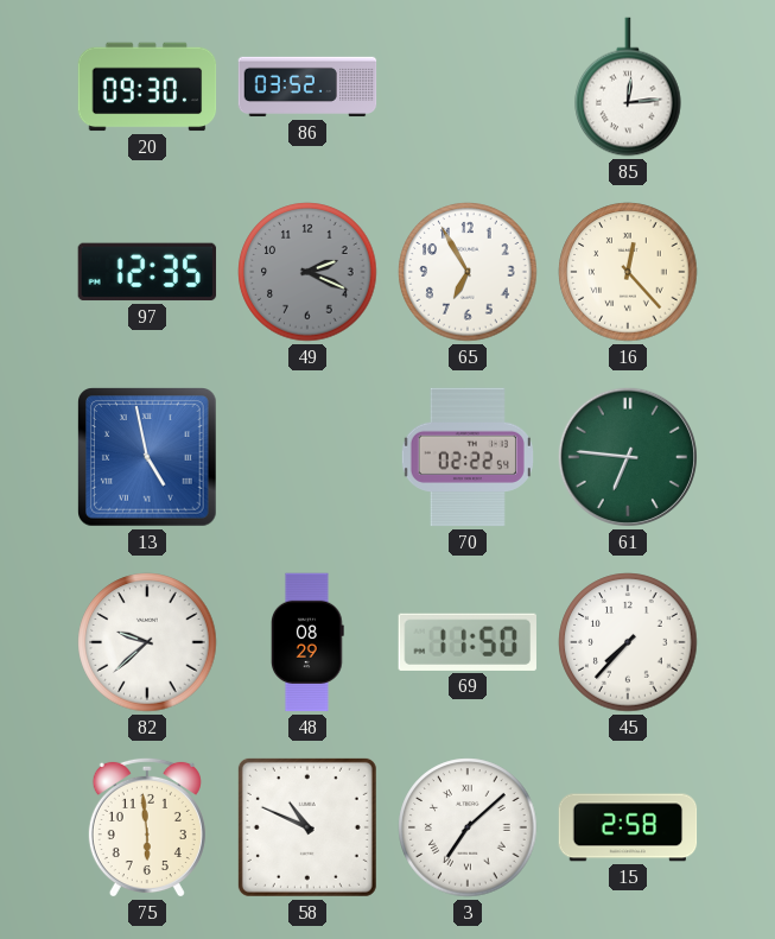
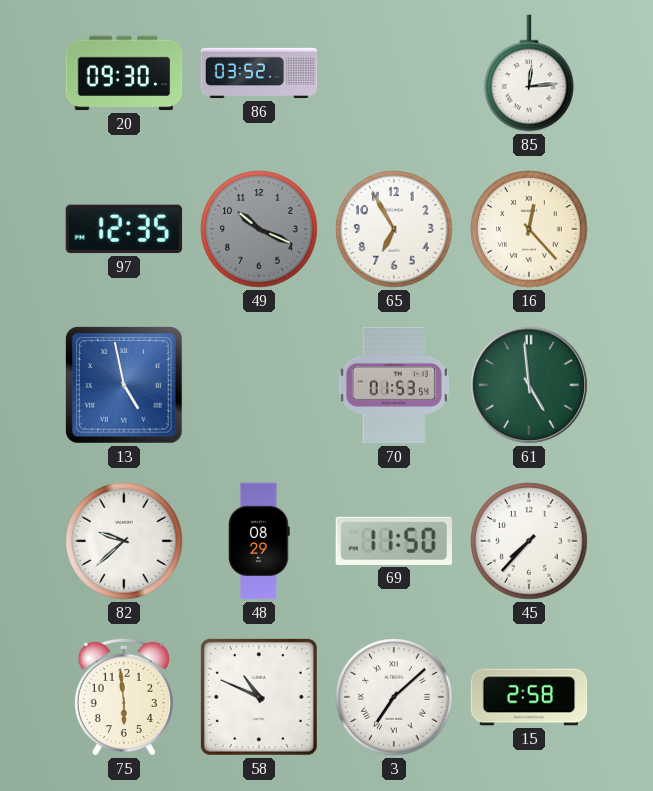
49: 2:19 -> 10:19 (259, 229)
70: 02:22 -> 01:53 (394, 385)
61: 6:46 -> 4:59 (529, 385)
